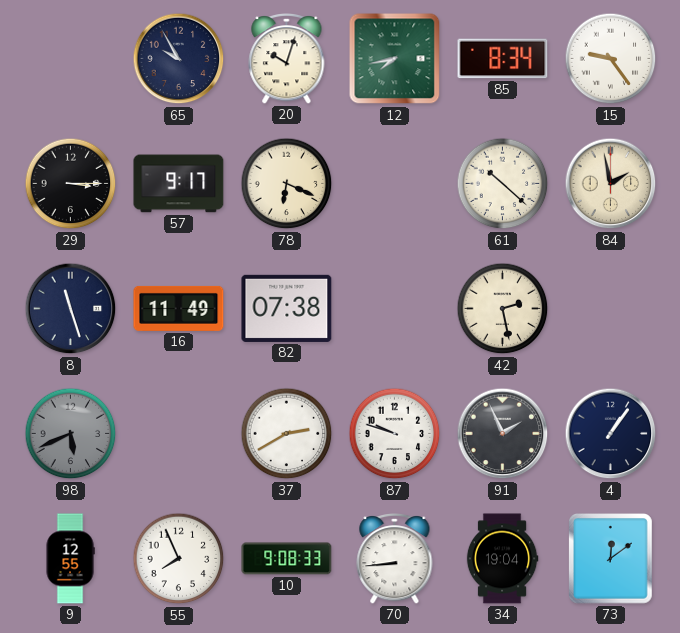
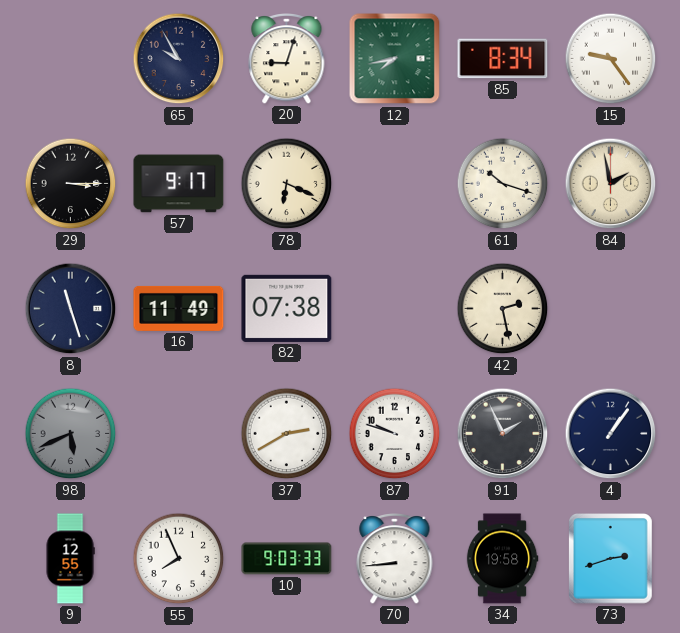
20: 10:03 -> 9:03 (287, 59)
61: 10:22 -> 10:18 (503, 184)
10: 9:08 -> 9:03 (287, 559)
34: 19:04 -> 19:58 (502, 559)
73: 12:09 -> 2:42 (611, 559)
